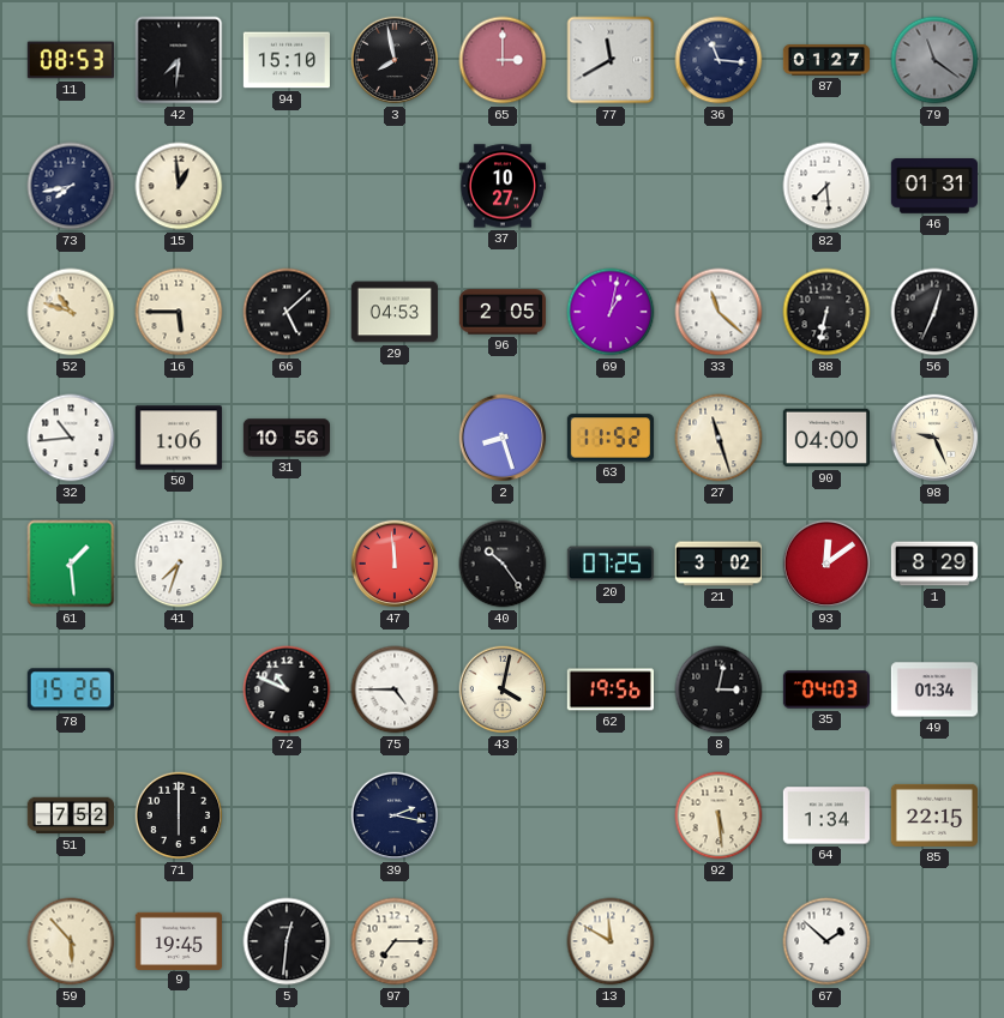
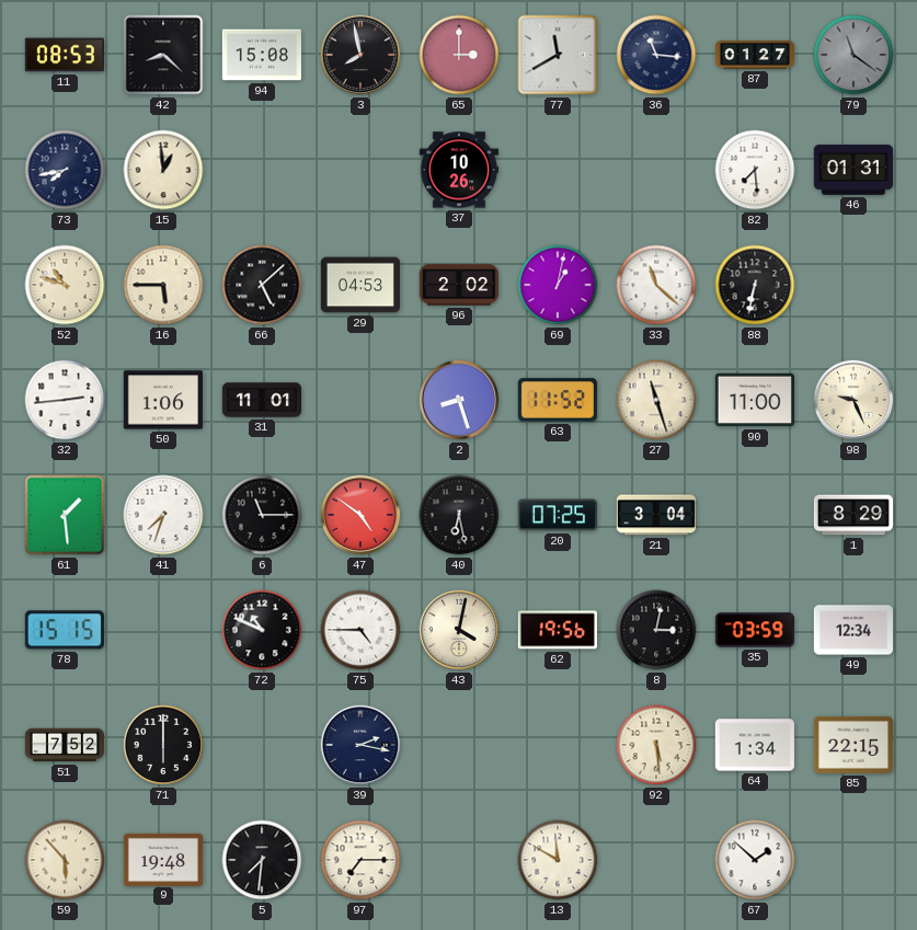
42: 7:31 -> 8:22 (163, 55)
94: 15:10 -> 15:08 (262, 55)
37: 10:27 -> 10:26 (459, 170)
96: 2:05 -> 2:02 (459, 285)
56: 12:34 -> none (934, 312)
32: 10:44 -> 2:44 (65, 400)
31: 10:56 -> 11:01 (261, 400)
90: 04:00 -> 11:00 (755, 400)
6: none -> 11:15 (262, 515)
47: 11:59 -> 4:51 (360, 515)
40: 10:24 -> 6:28 (459, 515)
21: 3:02 -> 3:04 (656, 515)
93: 12:09 -> none (826, 564)
78: 15:26 -> 15:15 (65, 630)
35: 04:03 -> 03:59 (754, 630)
49: 01:34 -> 12:34 (852, 630)
9: 19:45 -> 19:48 (162, 859)
5: 12:31 -> 7:31 (262, 860)
